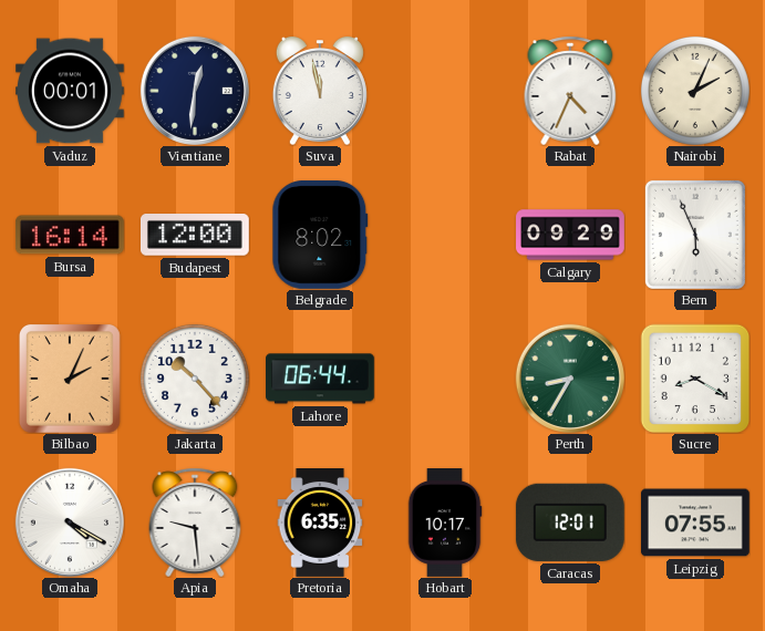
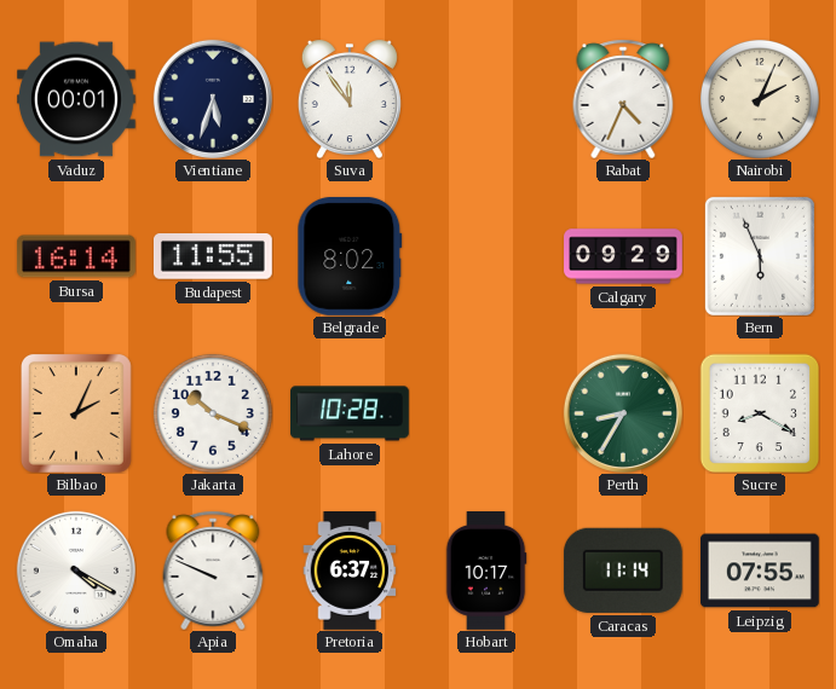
Vientiane: 12:31 -> 5:33 (213, 99)
Suva: 11:58 -> 11:54 (350, 99)
Budapest: 12:00 -> 11:55 (213, 257)
Jakarta: 10:23 -> 10:19 (213, 413)
Lahore: 06:44 -> 10:28 (350, 413)
Apia: 9:29 -> 9:49 (213, 571)
Pretoria: 6:35 -> 6:37 (350, 572)
Caracas: 12:01 -> 11:14 (623, 571)
